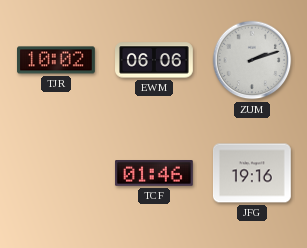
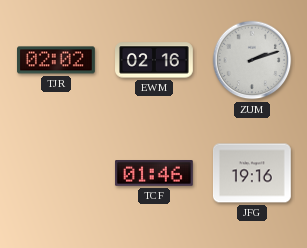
TJR: 10:02 -> 02:02 (57, 60)
EWM: 06:06 -> 02:16 (155, 60)
